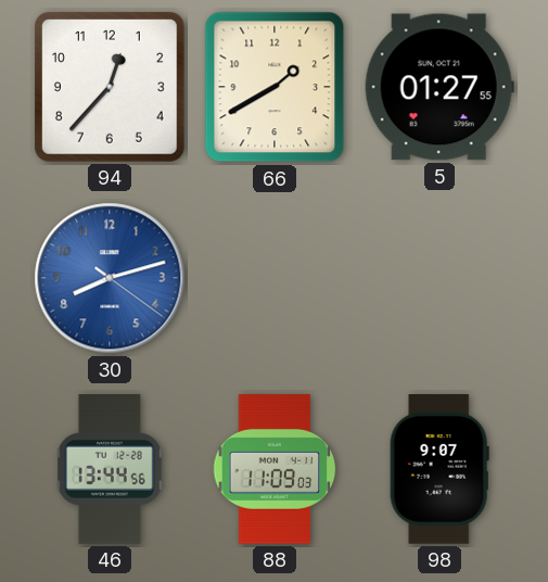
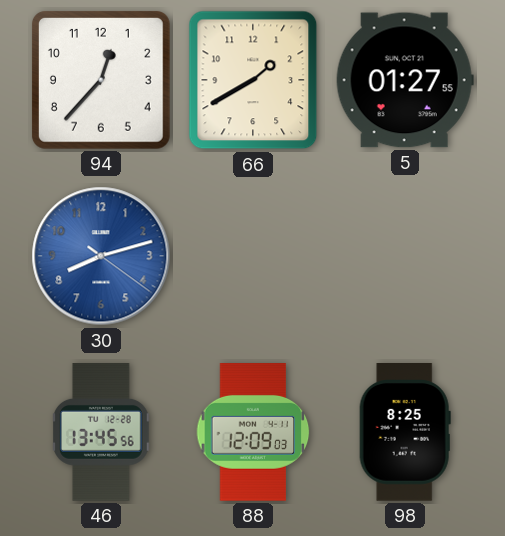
46: 13:44 -> 13:45 (102, 432)
88: 11:09 -> 12:09 (253, 433)
98: 9:07 -> 8:25 (405, 432)
